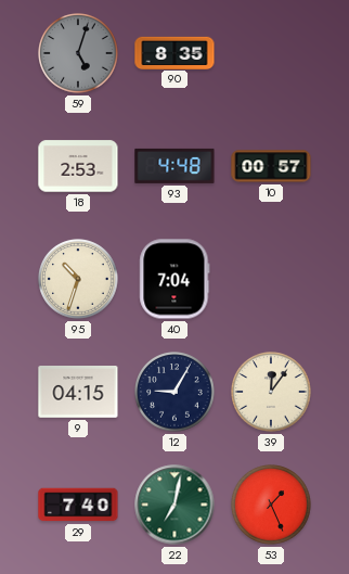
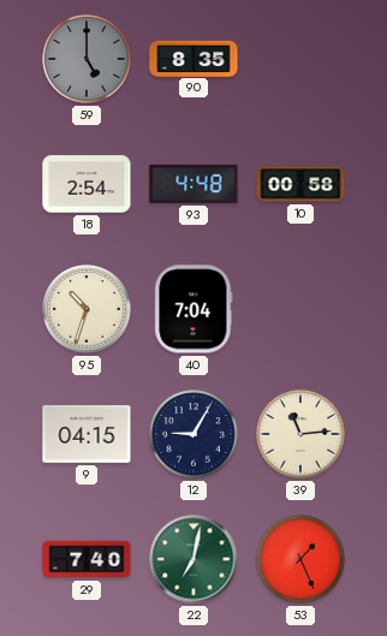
59: 5:03 -> 5:00 (87, 59)
18: 2:53 -> 2:54 (87, 184)
10: 00:57 -> 00:58 (300, 184)
39: 12:06 -> 11:14 (300, 434)
